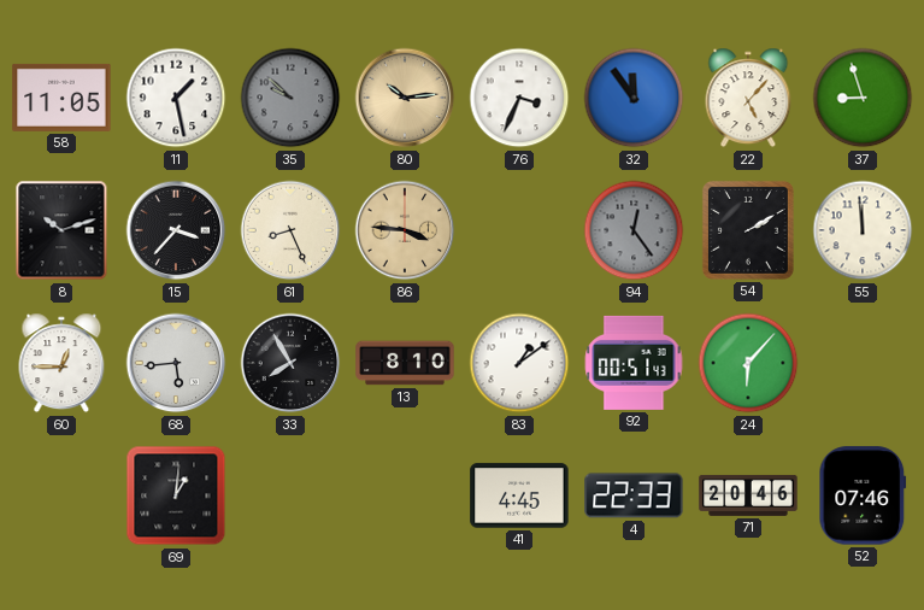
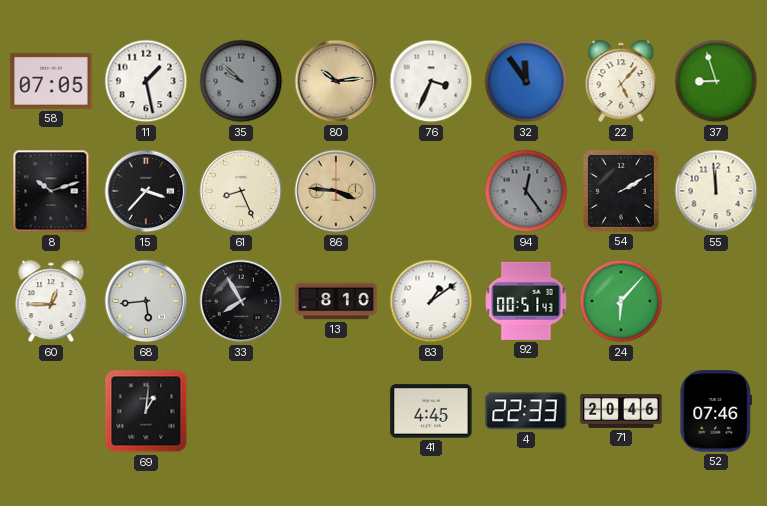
58: 11:05 -> 07:05 (51, 81)
